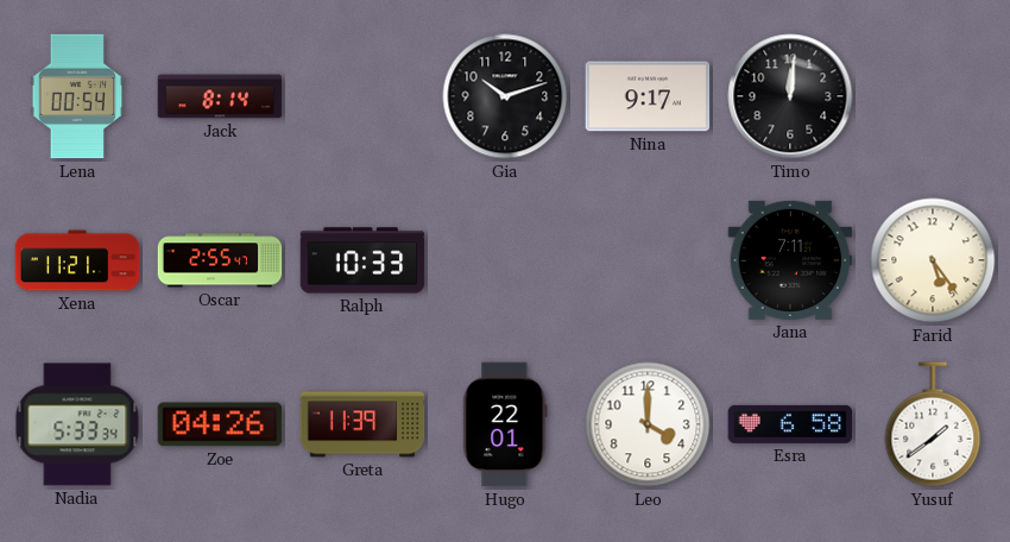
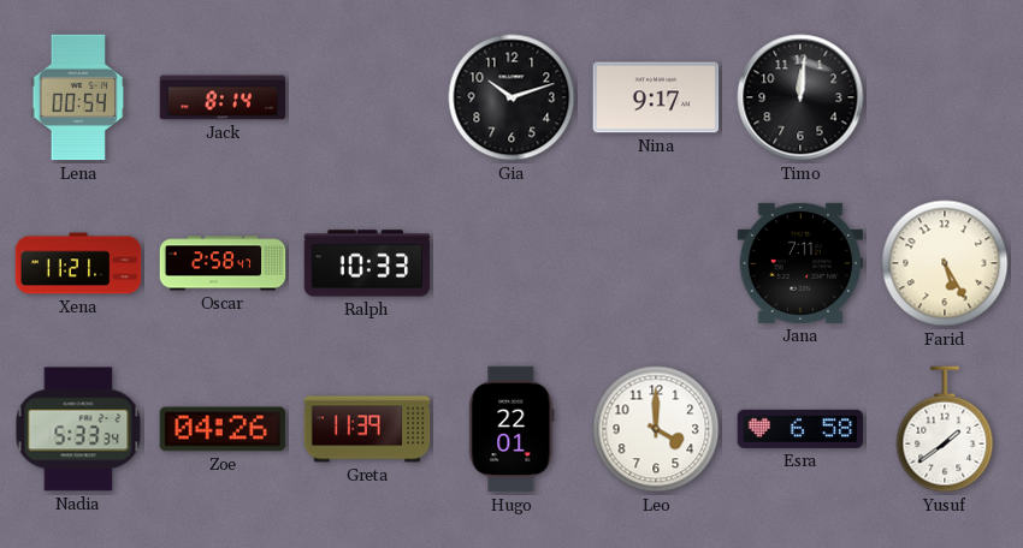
Oscar: 2:55 -> 2:58 (223, 263)
Farid: 5:24 -> 5:25 (945, 263)
